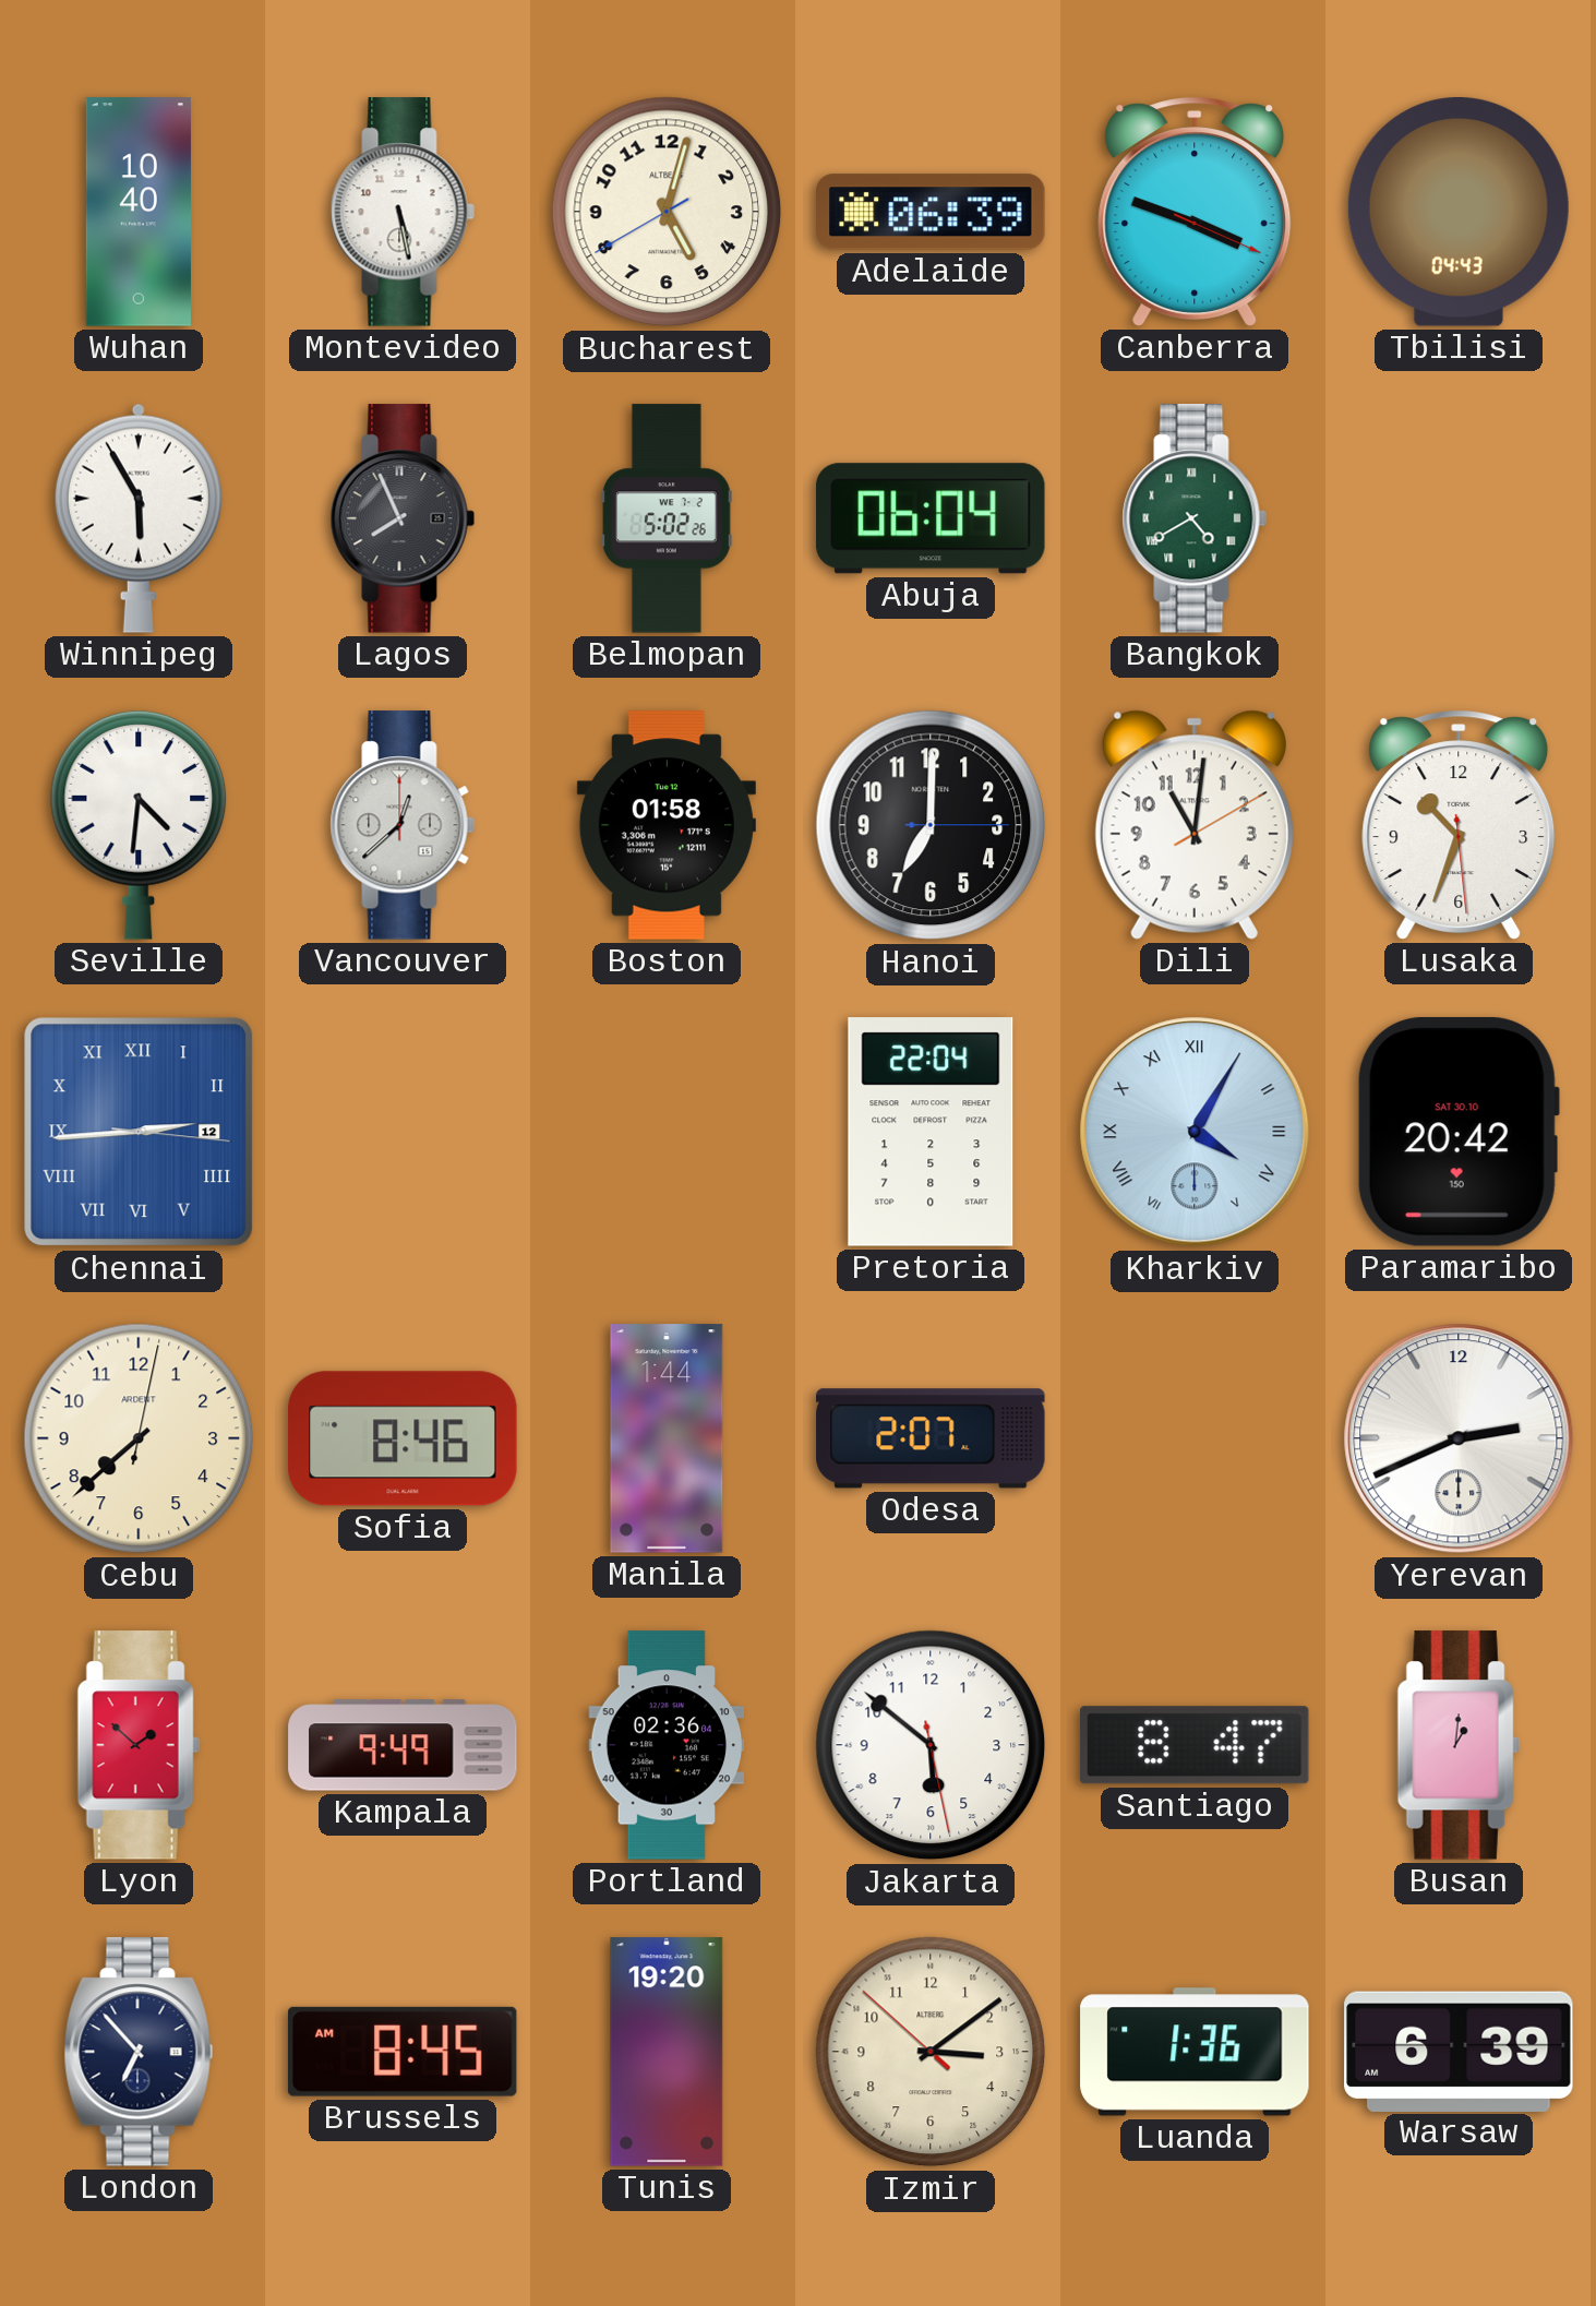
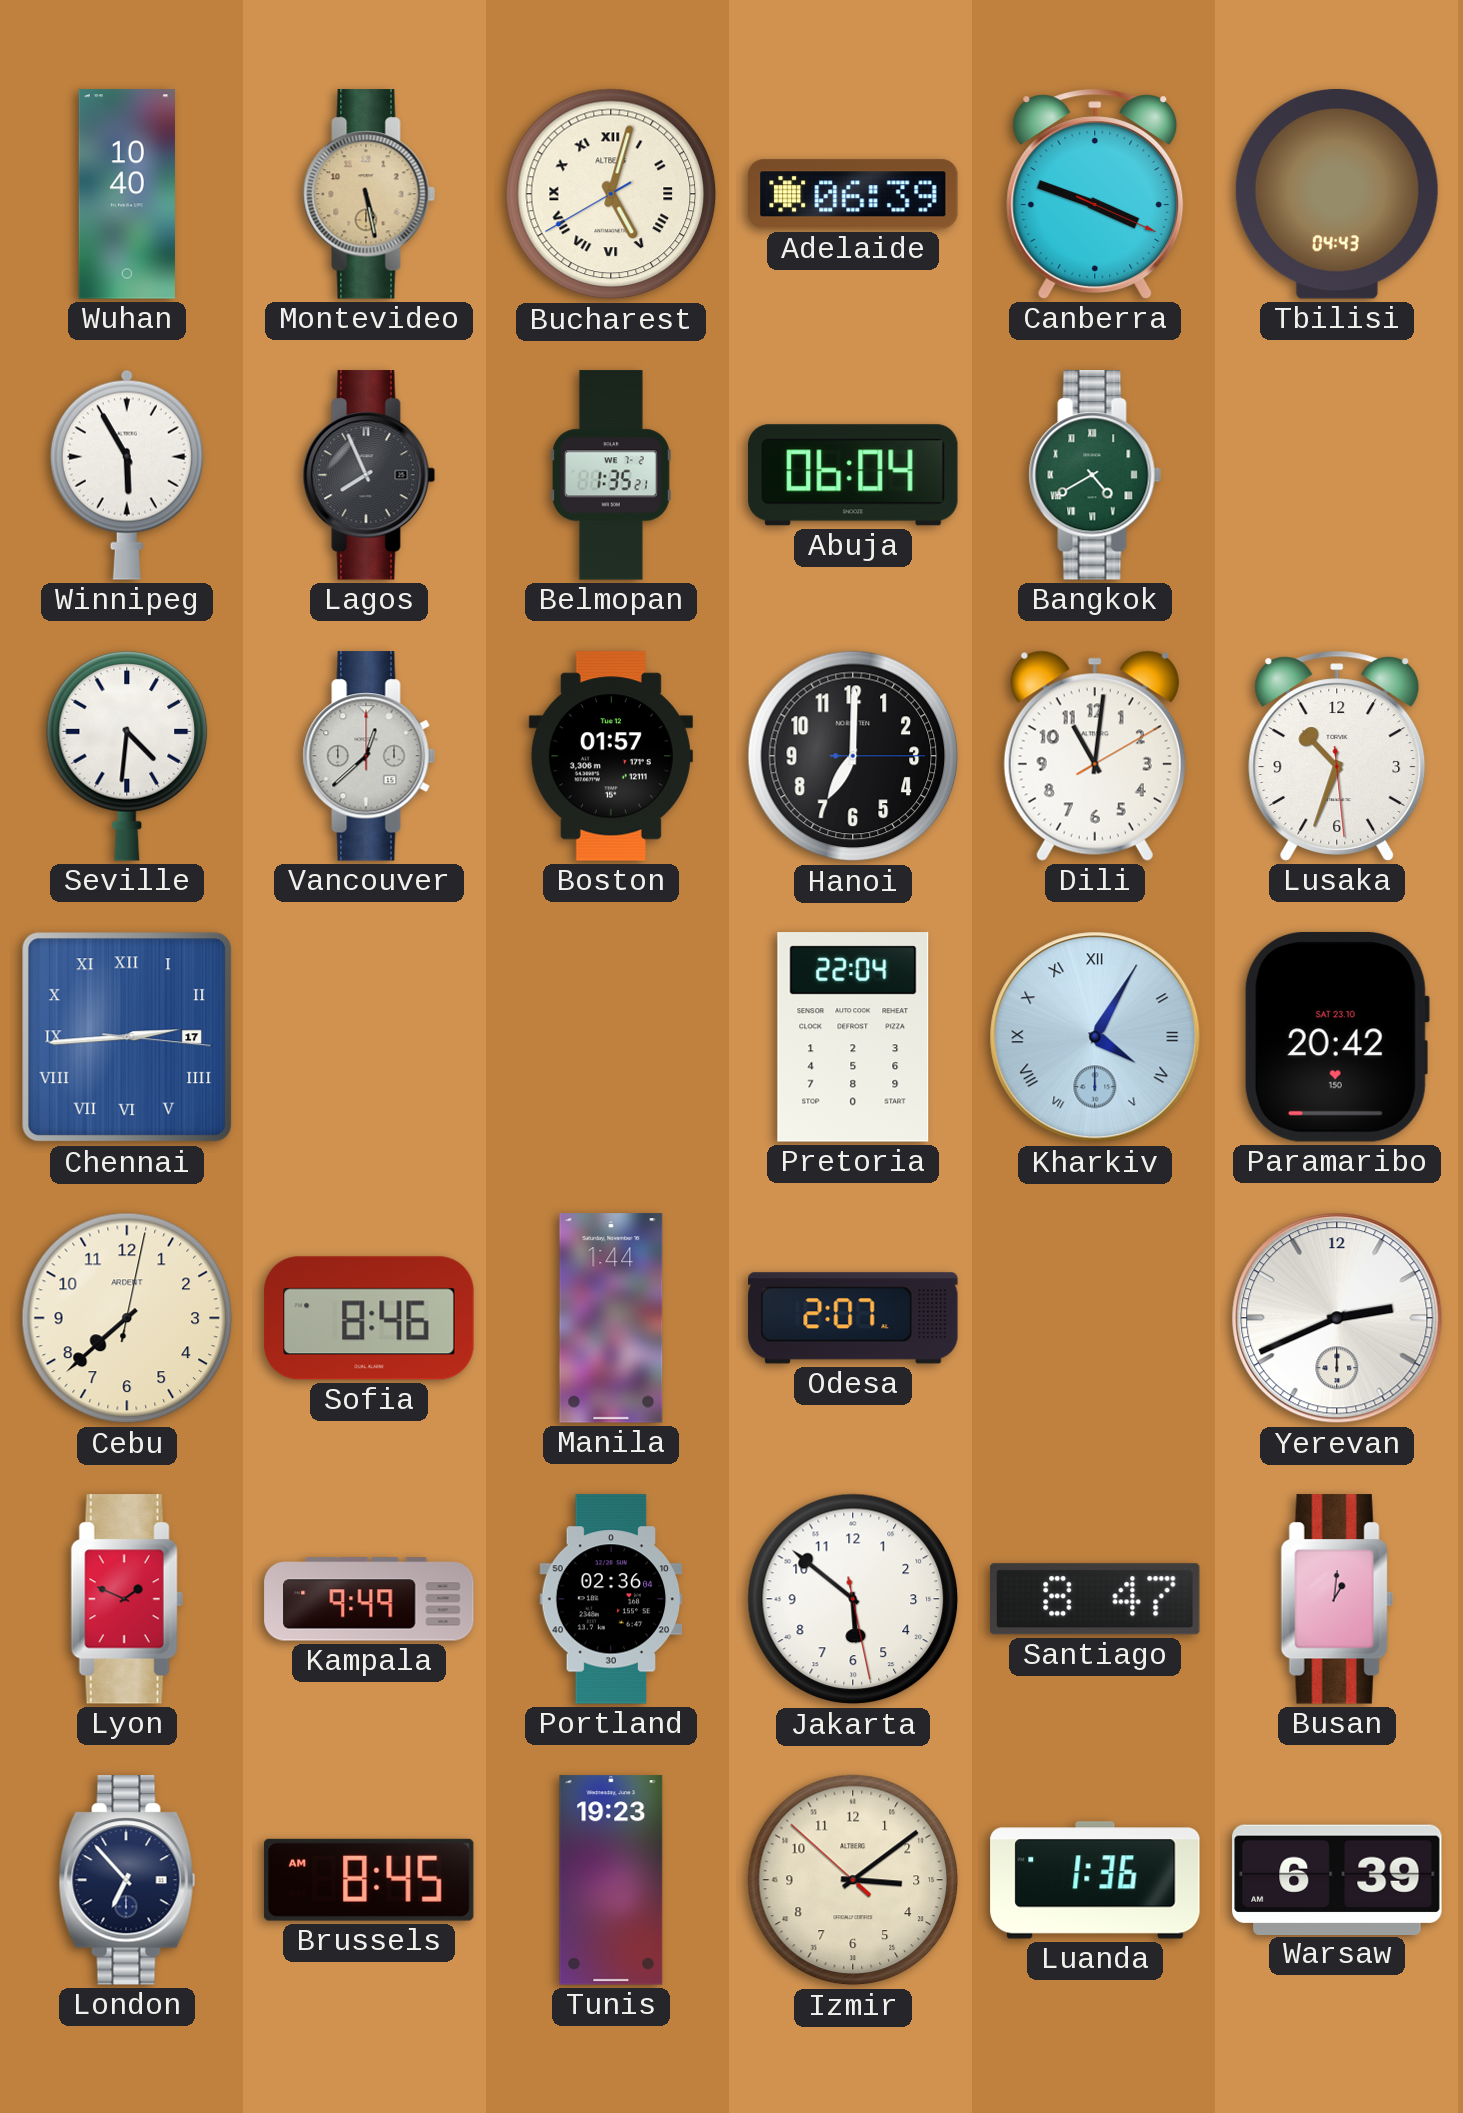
Montevideo dial: white -> champagne (369, 194)
Bucharest numerals: Arabic -> Roman (611, 194)
Belmopan: 5:02 -> 1:35 (611, 475)
Boston: 01:58 -> 01:57 (611, 756)
Chennai date: 12 -> 17 (127, 1037)
Paramaribo date: SAT 30.10 -> SAT 23.10 (1337, 1037)
Lyon: 1:52 -> 1:49 (127, 1599)
Tunis: 19:20 -> 19:23 (611, 1880)
